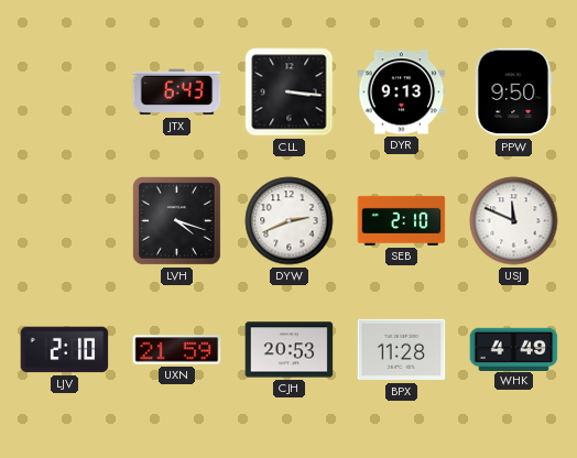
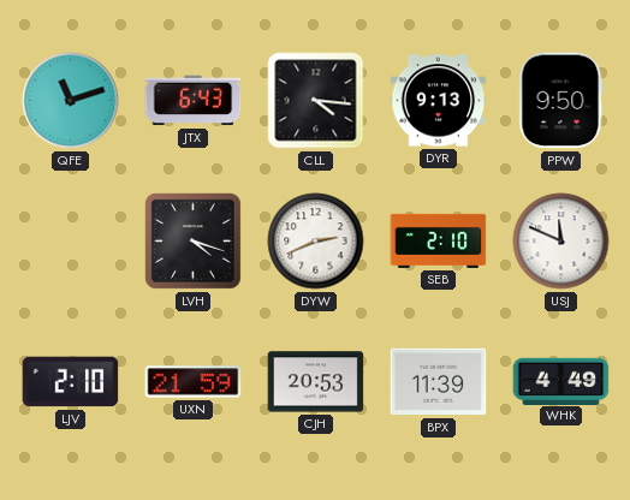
QFE: none -> 11:12 (71, 101)
CLL: 3:16 -> 4:16 (316, 101)
BPX: 11:28 -> 11:39 (439, 382)
